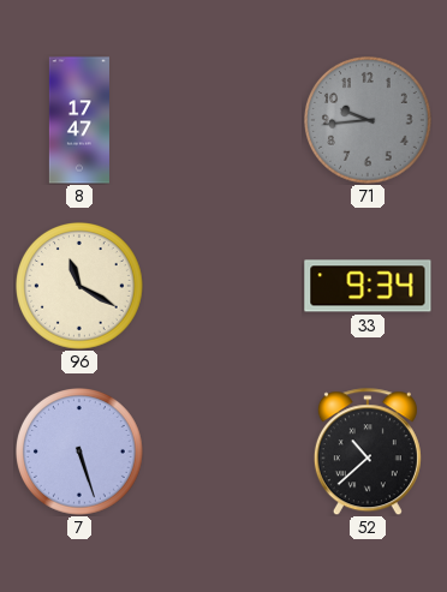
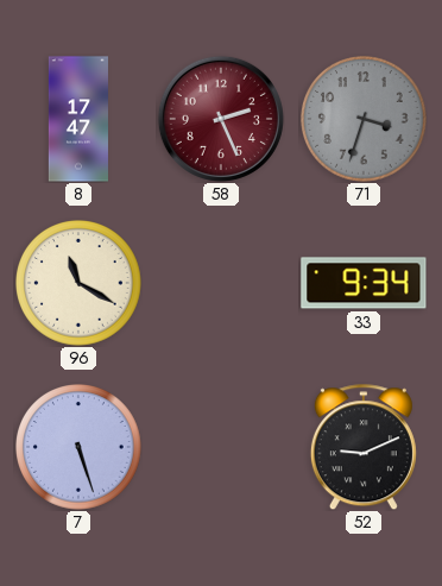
58: none -> 2:26 (221, 119)
71: 9:44 -> 3:33 (365, 120)
52: 10:38 -> 9:11 (364, 447)
